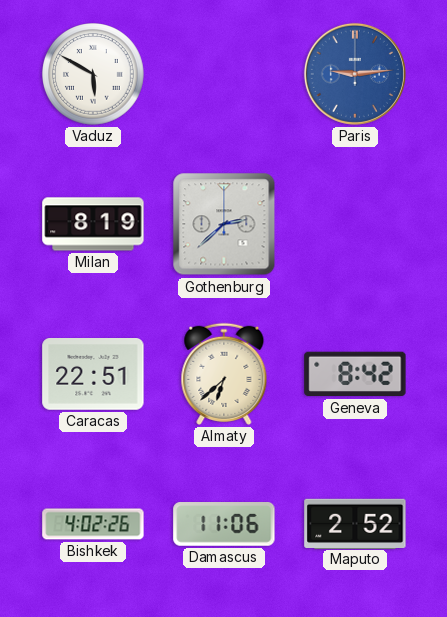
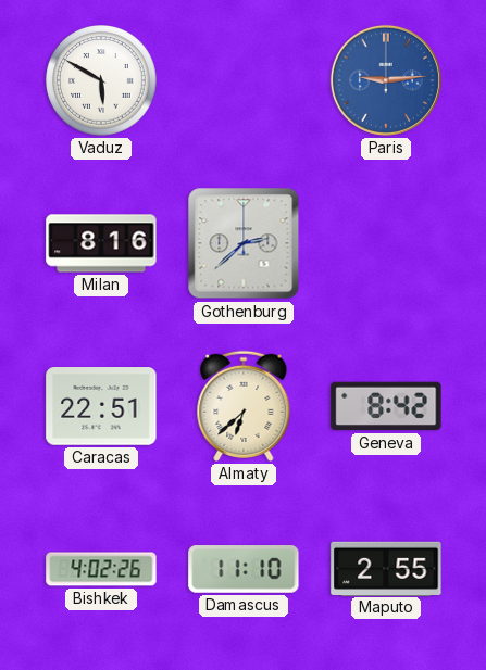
Milan: 8:19 -> 8:16 (101, 243)
Damascus: 11:06 -> 11:10 (244, 570)
Maputo: 2:52 -> 2:55 (386, 568)
